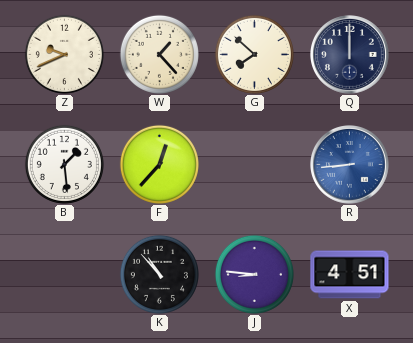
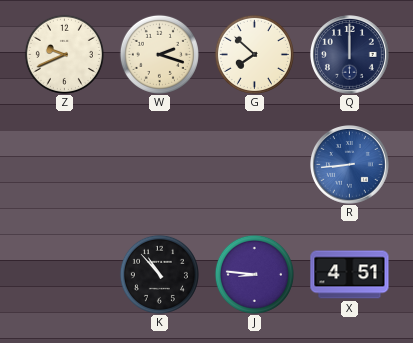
W: 1:23 -> 2:18 (159, 54)
B: 1:29 -> none (64, 164)
F: 12:37 -> none (159, 164)
